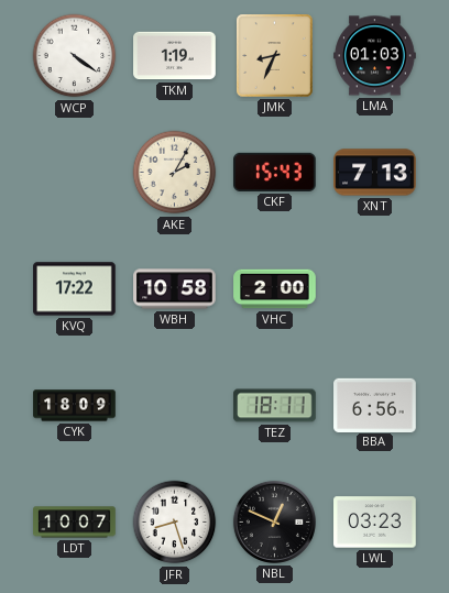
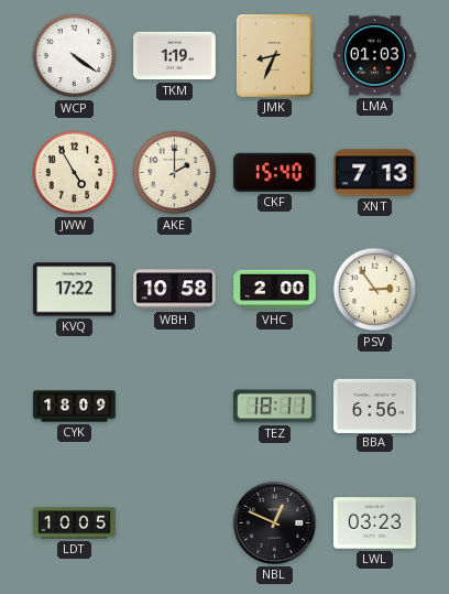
JWW: none -> 4:55 (75, 173)
AKE: 2:05 -> 2:00 (175, 173)
CKF: 15:43 -> 15:40 (275, 172)
PSV: none -> 2:54 (375, 290)
LDT: 10:07 -> 10:05 (75, 523)
JFR: 8:27 -> none (175, 523)
